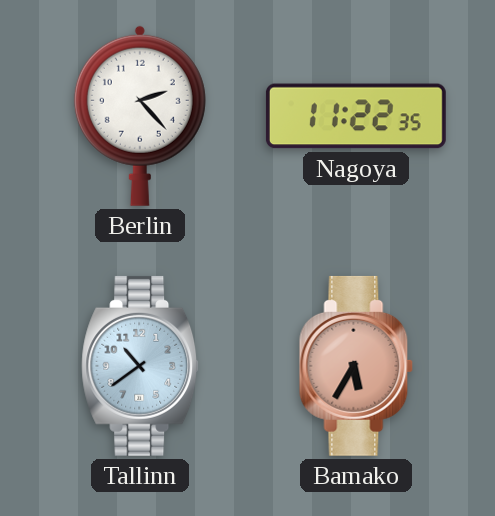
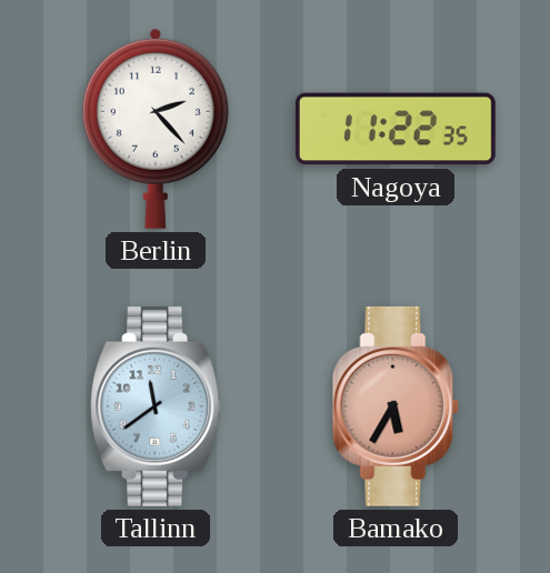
Tallinn: 10:39 -> 11:39 (157, 406)
